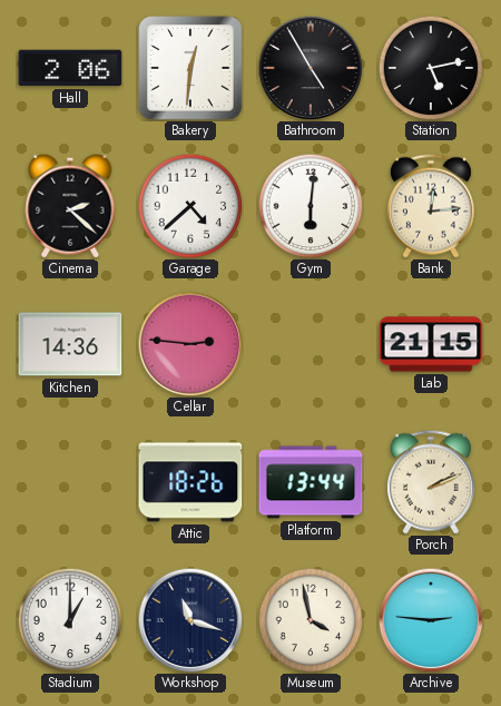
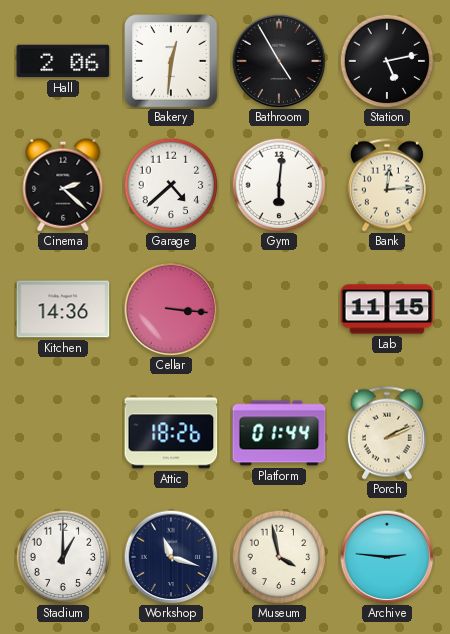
Cellar: 2:46 -> 3:16 (171, 309)
Lab: 21:15 -> 11:15 (387, 309)
Platform: 13:44 -> 01:44 (279, 433)
